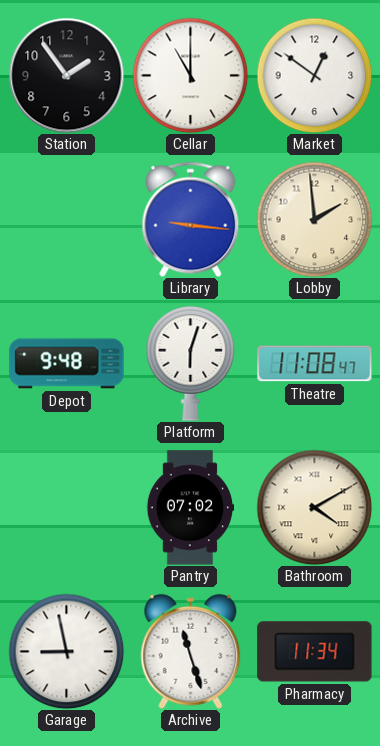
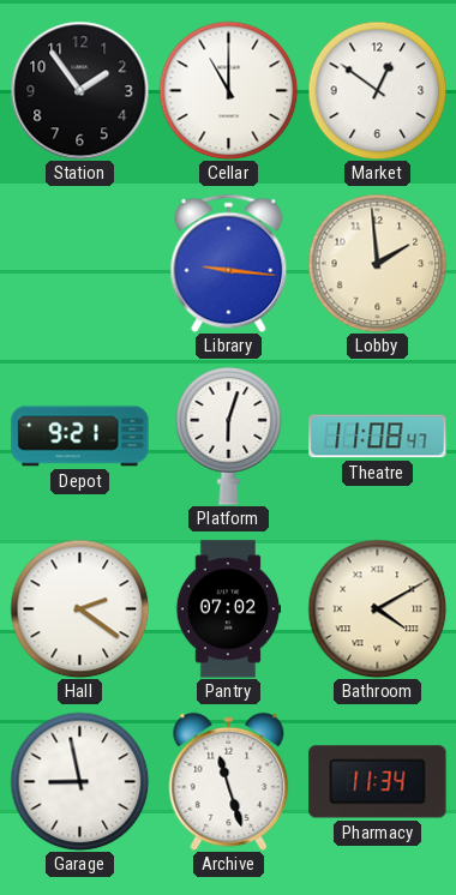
Depot: 9:48 -> 9:21 (80, 437)
Hall: none -> 2:21 (79, 608)
